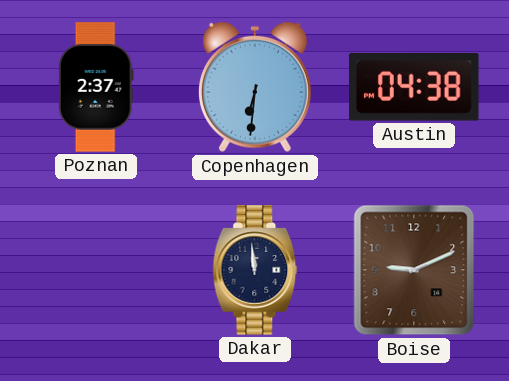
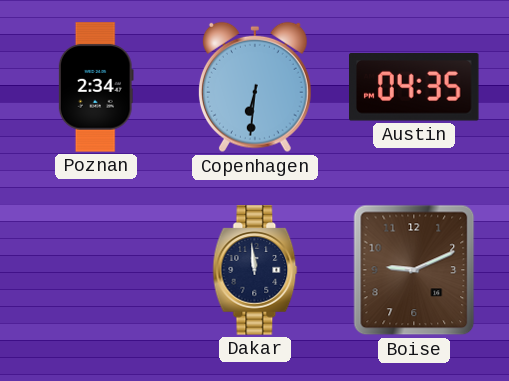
Poznan: 2:37 -> 2:34 (96, 87)
Austin: 04:38 -> 04:35 (414, 88)
